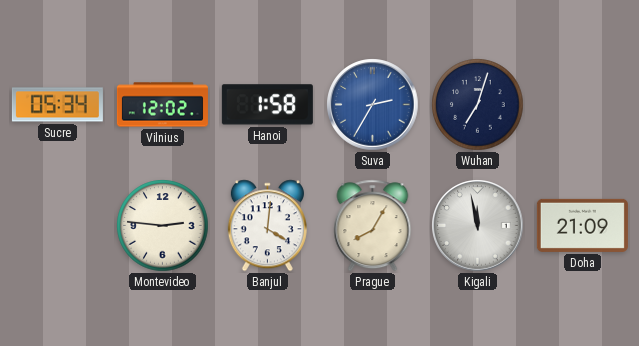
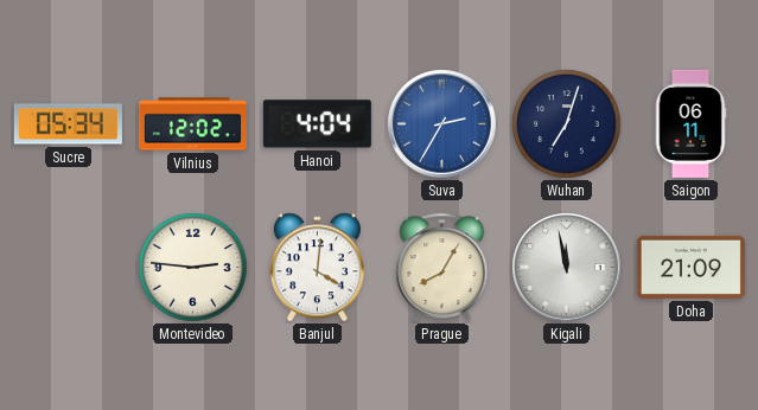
Hanoi: 1:58 -> 4:04 (317, 124)
Saigon: none -> 06:11 (690, 123)
